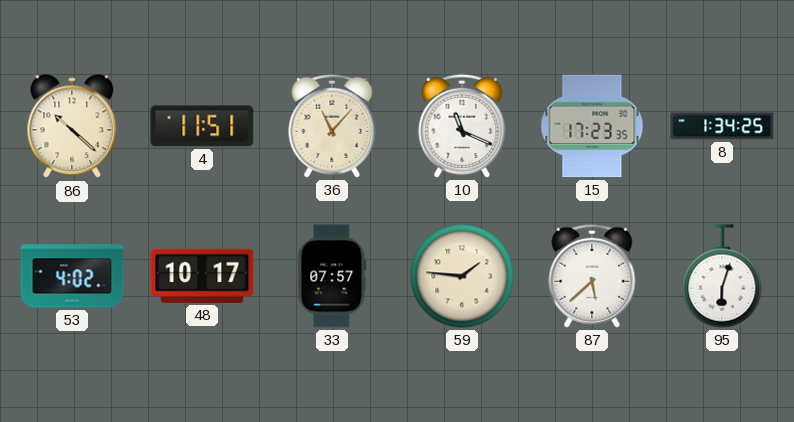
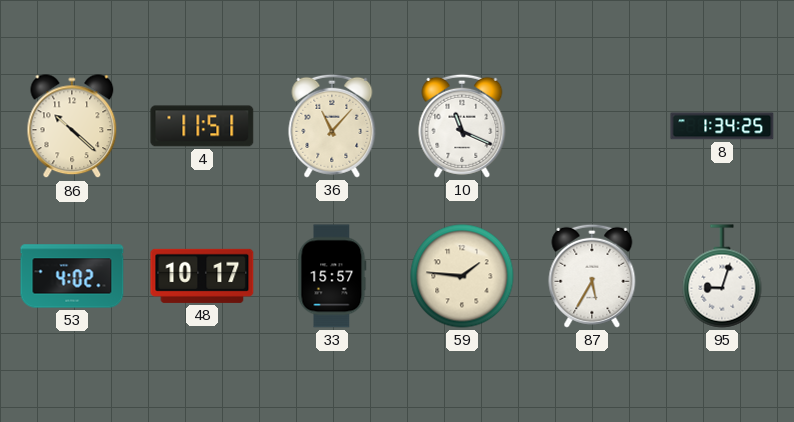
15: 17:23 -> none (592, 126)
33: 07:57 -> 15:57 (332, 276)
87: 5:38 -> 5:35 (592, 276)
95: 6:03 -> 9:03 (722, 276)
